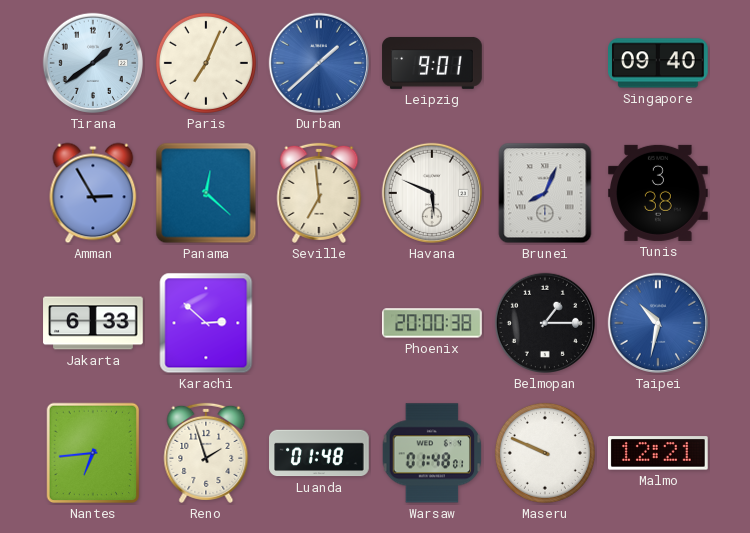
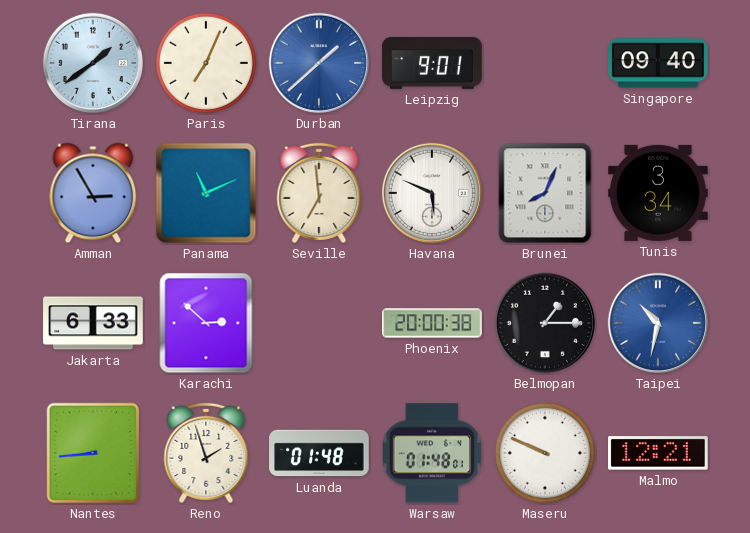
Panama: 12:22 -> 11:11 (206, 193)
Tunis: 3:38 -> 3:34 (658, 193)
Nantes: 6:44 -> 8:44 (93, 453)
